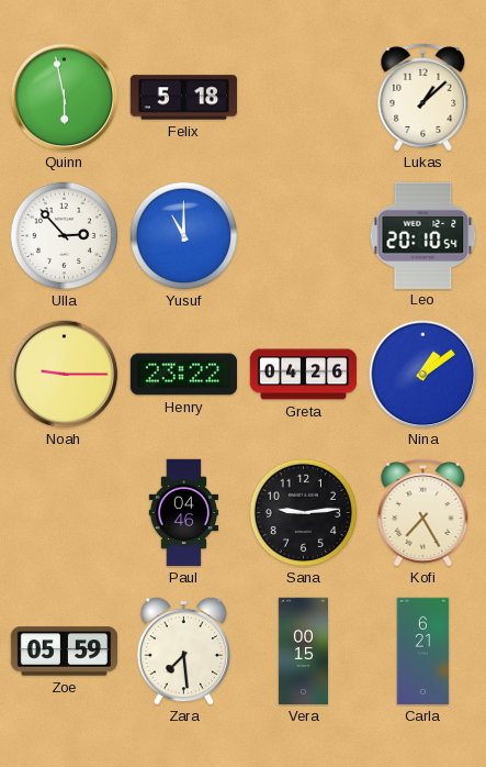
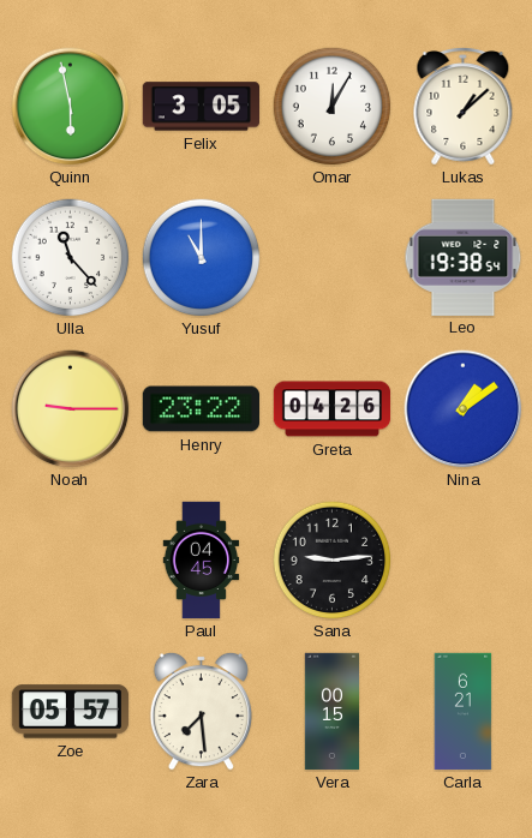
Felix: 5:18 -> 3:05 (202, 107)
Omar: none -> 12:05 (333, 107)
Ulla: 2:53 -> 11:23 (71, 258)
Leo: 20:10 -> 19:38 (464, 257)
Paul: 04:46 -> 04:45 (202, 561)
Kofi: 7:25 -> none (423, 513)
Zoe: 05:59 -> 05:57 (71, 712)
